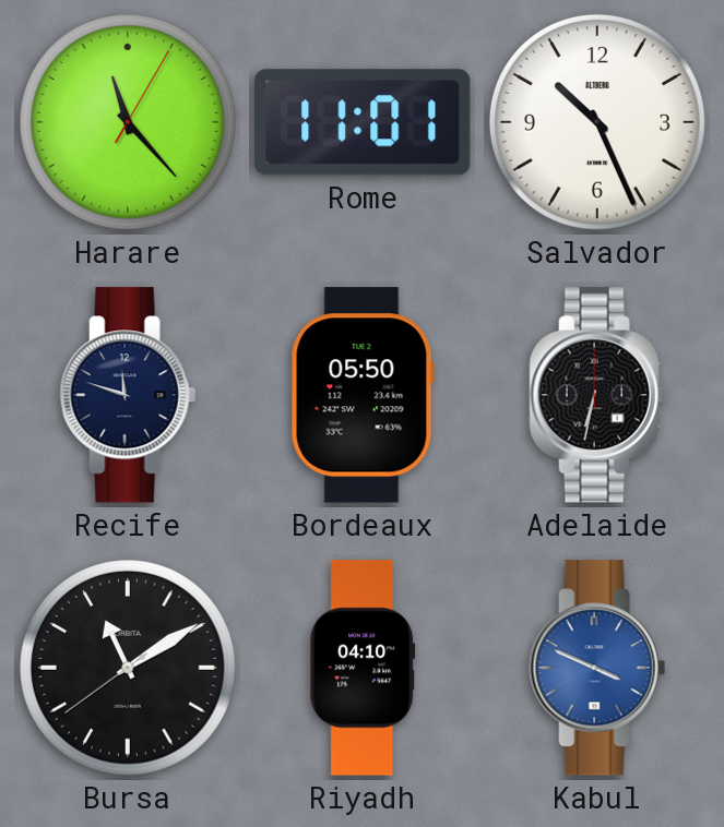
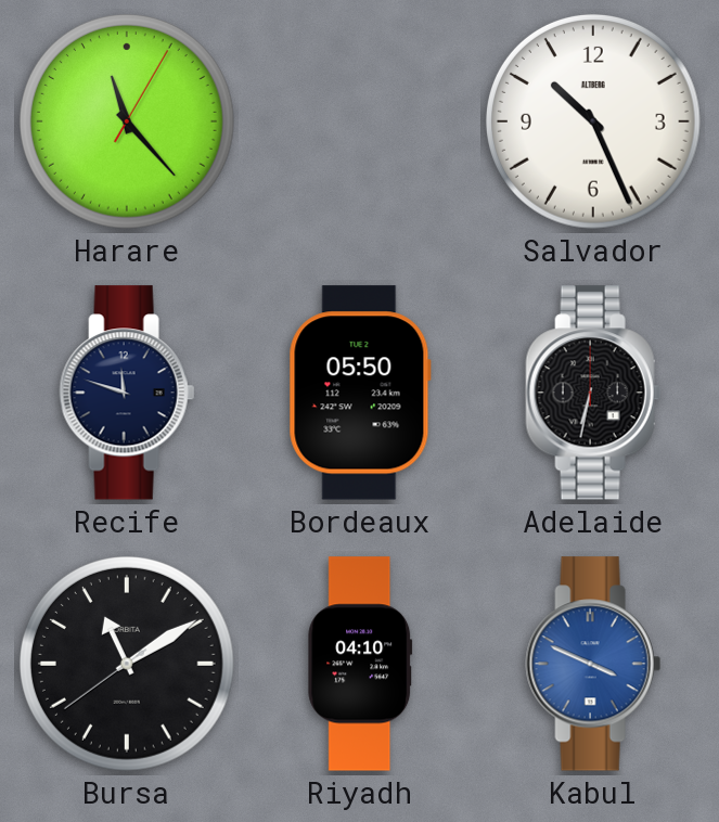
Rome: 11:01 -> none (363, 122)
